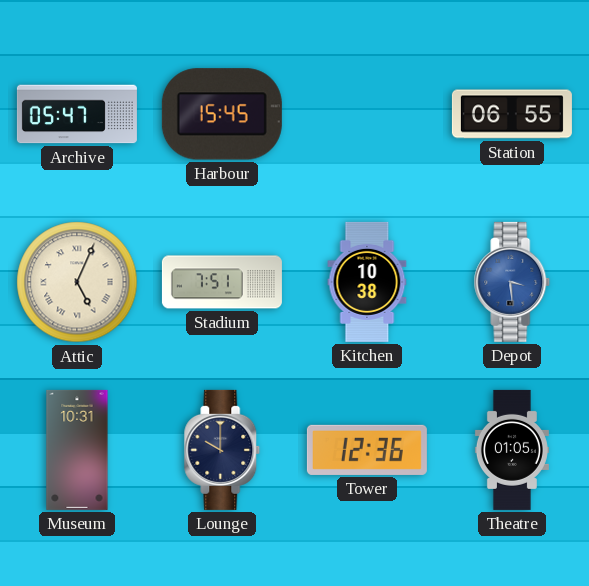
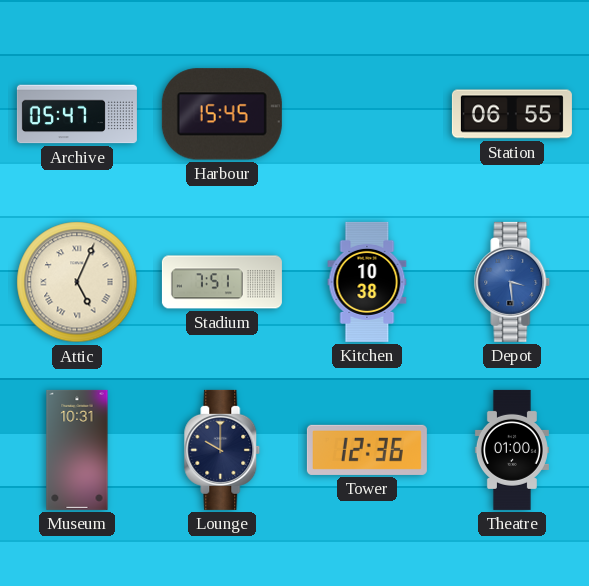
Theatre: 01:05 -> 01:00 (512, 450)
